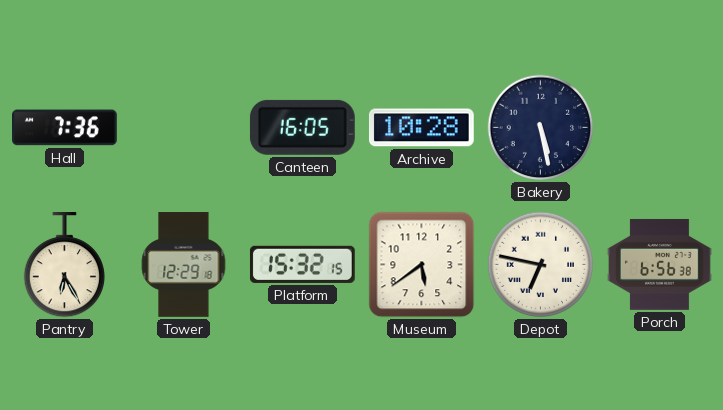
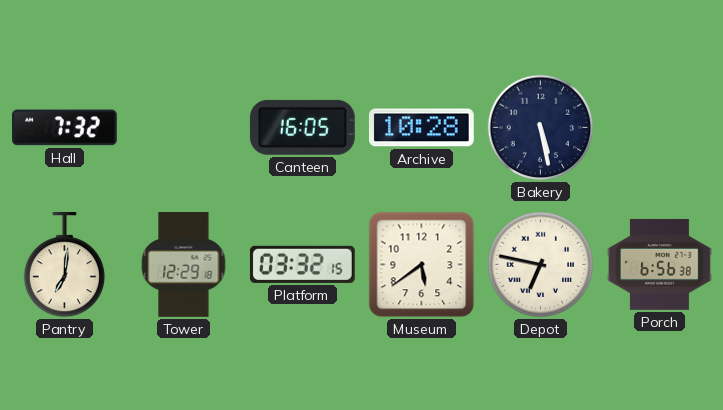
Hall: 7:36 -> 7:32 (65, 128)
Pantry: 6:25 -> 7:01 (64, 266)
Platform: 15:32 -> 03:32 (302, 264)
